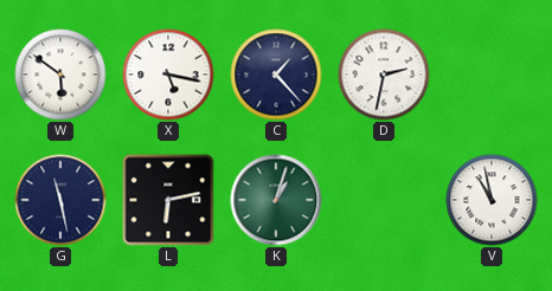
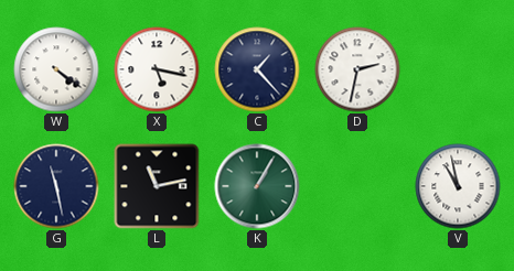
W: 5:51 -> 4:21 (56, 69)
L: 6:13 -> 11:13 (157, 186)
K: 1:03 -> 1:05 (257, 186)
